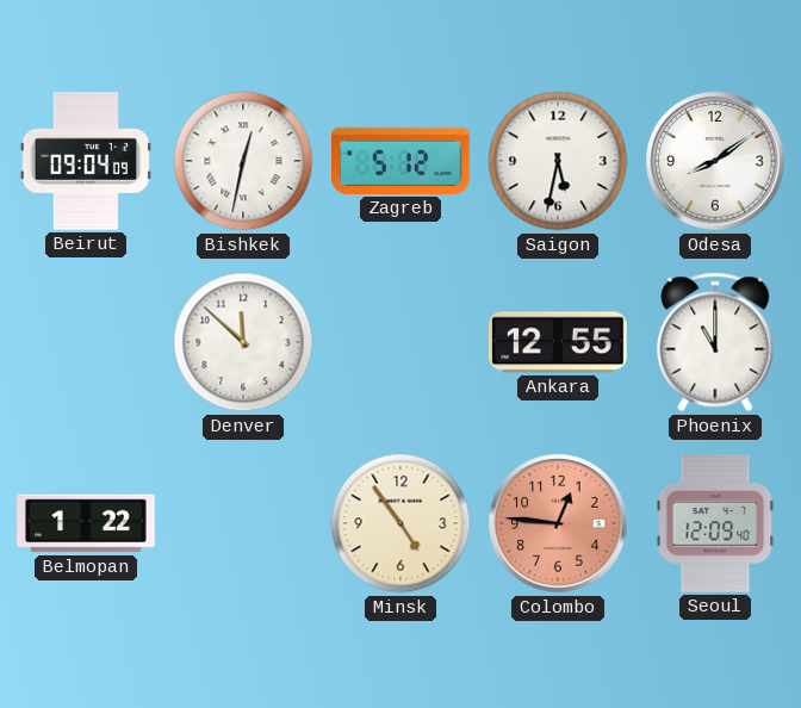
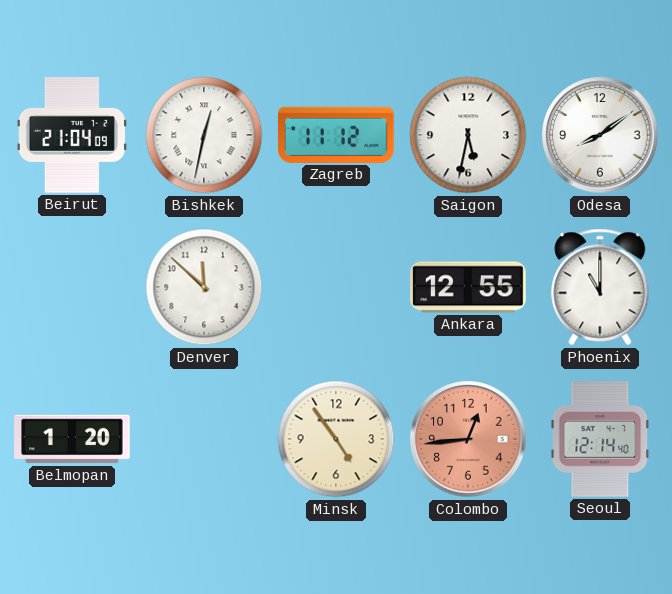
Beirut: 09:04 -> 21:04 (71, 136)
Zagreb: 5:12 -> 11:12 (337, 135)
Belmopan: 1:22 -> 1:20 (72, 439)
Colombo: 12:46 -> 12:44 (468, 439)
Seoul: 12:09 -> 12:14 (600, 440)
